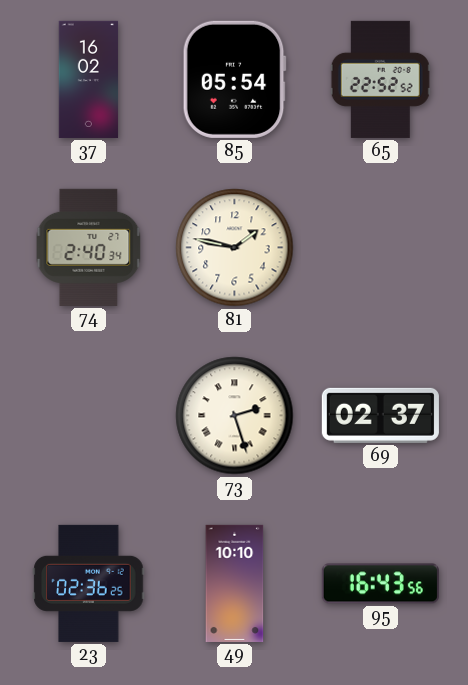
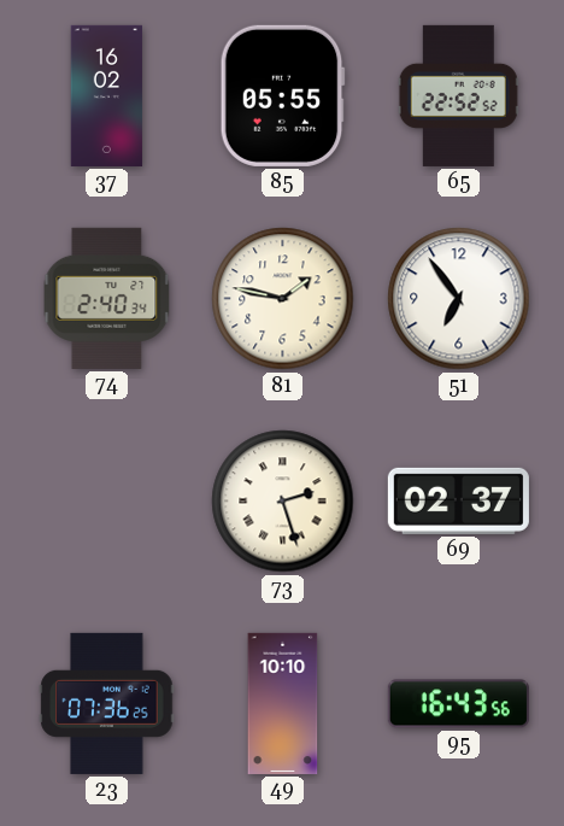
85: 05:54 -> 05:55 (282, 95)
51: none -> 6:54 (459, 299)
23: 02:36 -> 07:36 (107, 703)
